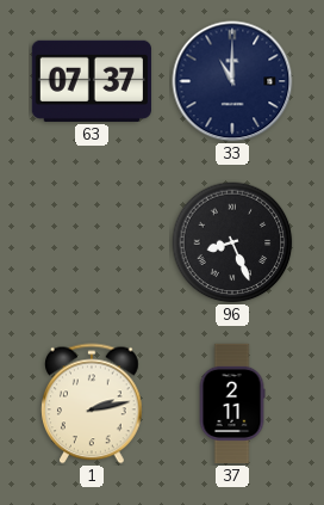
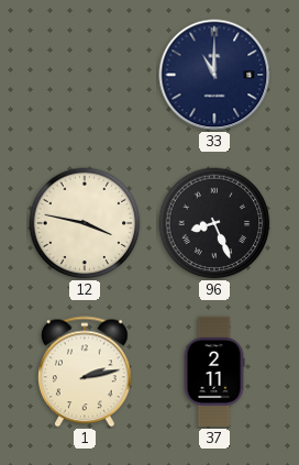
63: 07:37 -> none (92, 81)
12: none -> 3:47 (85, 223)
